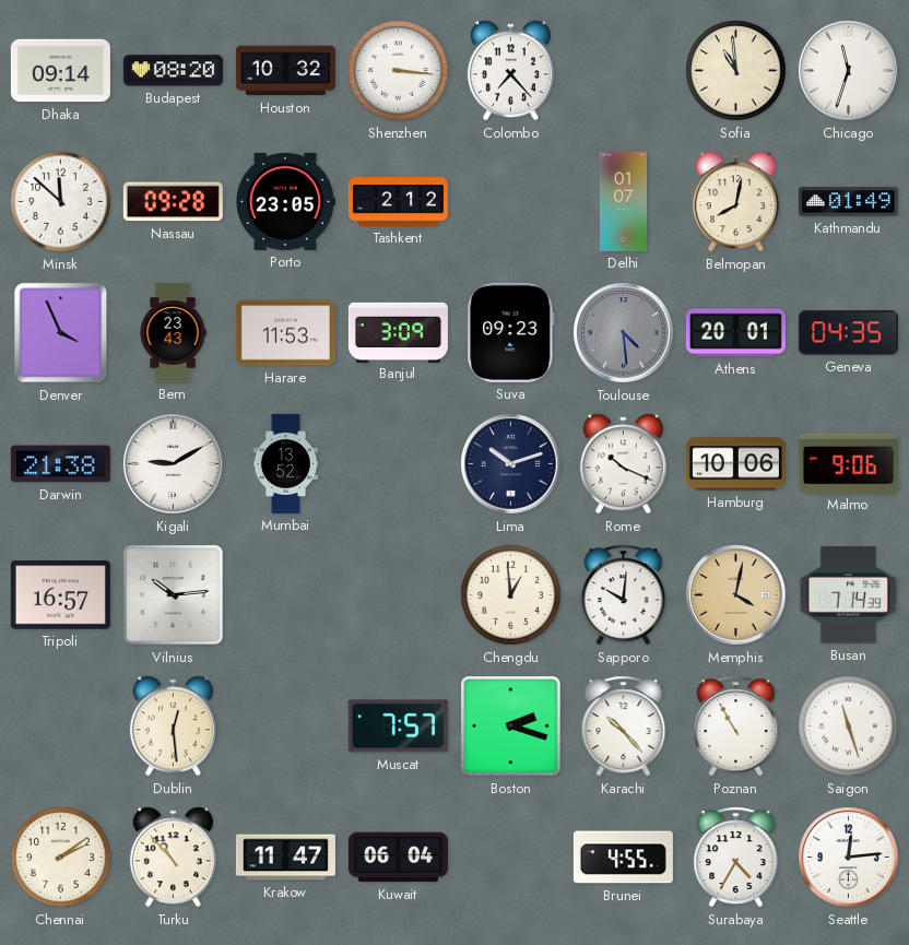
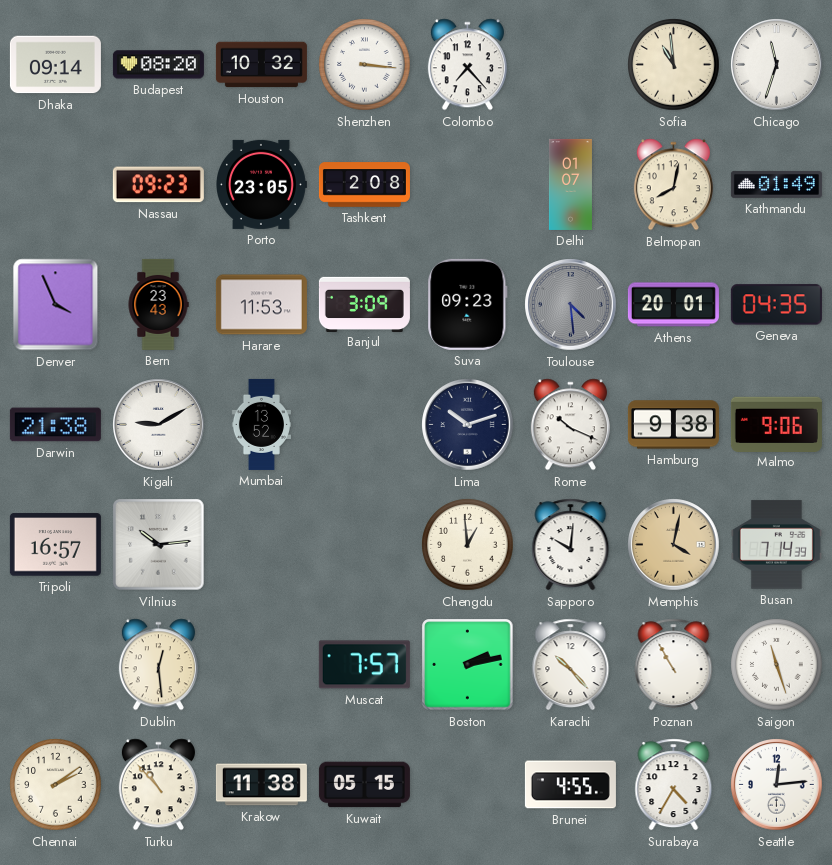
Minsk: 11:52 -> none (61, 202)
Nassau: 09:28 -> 09:23 (158, 185)
Tashkent: 2:12 -> 2:08 (364, 185)
Hamburg: 10:06 -> 9:38 (673, 425)
Boston: 2:18 -> 2:13 (468, 665)
Krakow: 11:47 -> 11:38 (261, 785)
Kuwait: 06:04 -> 05:15 (364, 785)
